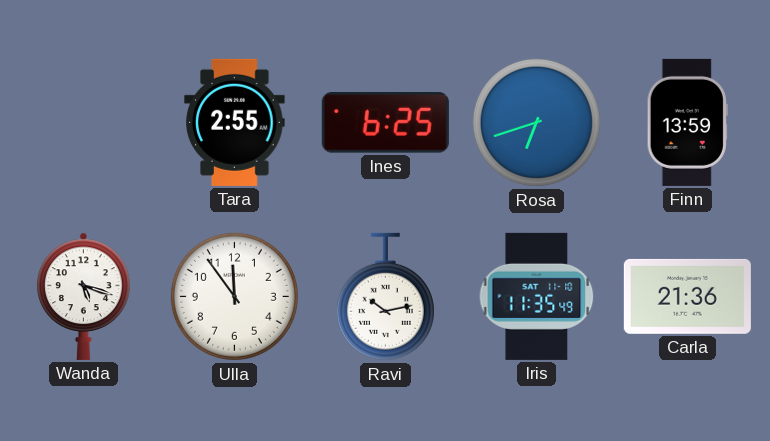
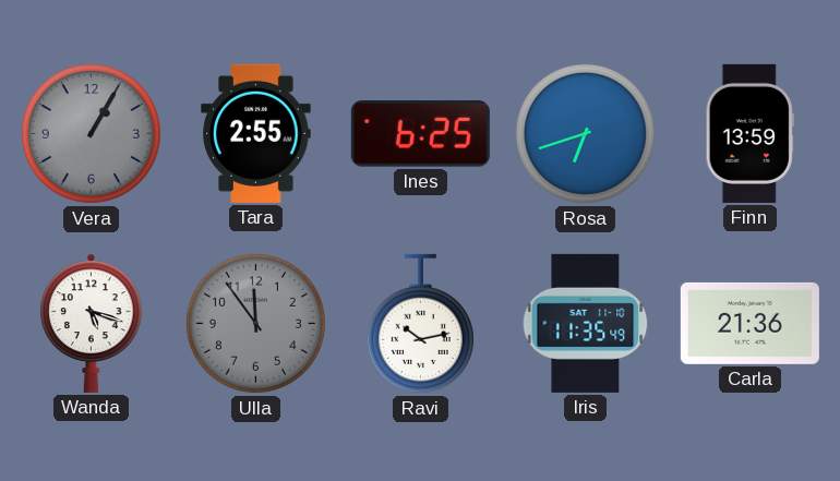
Vera: none -> 1:05 (91, 133)
Ulla dial: white -> grey (255, 323)
